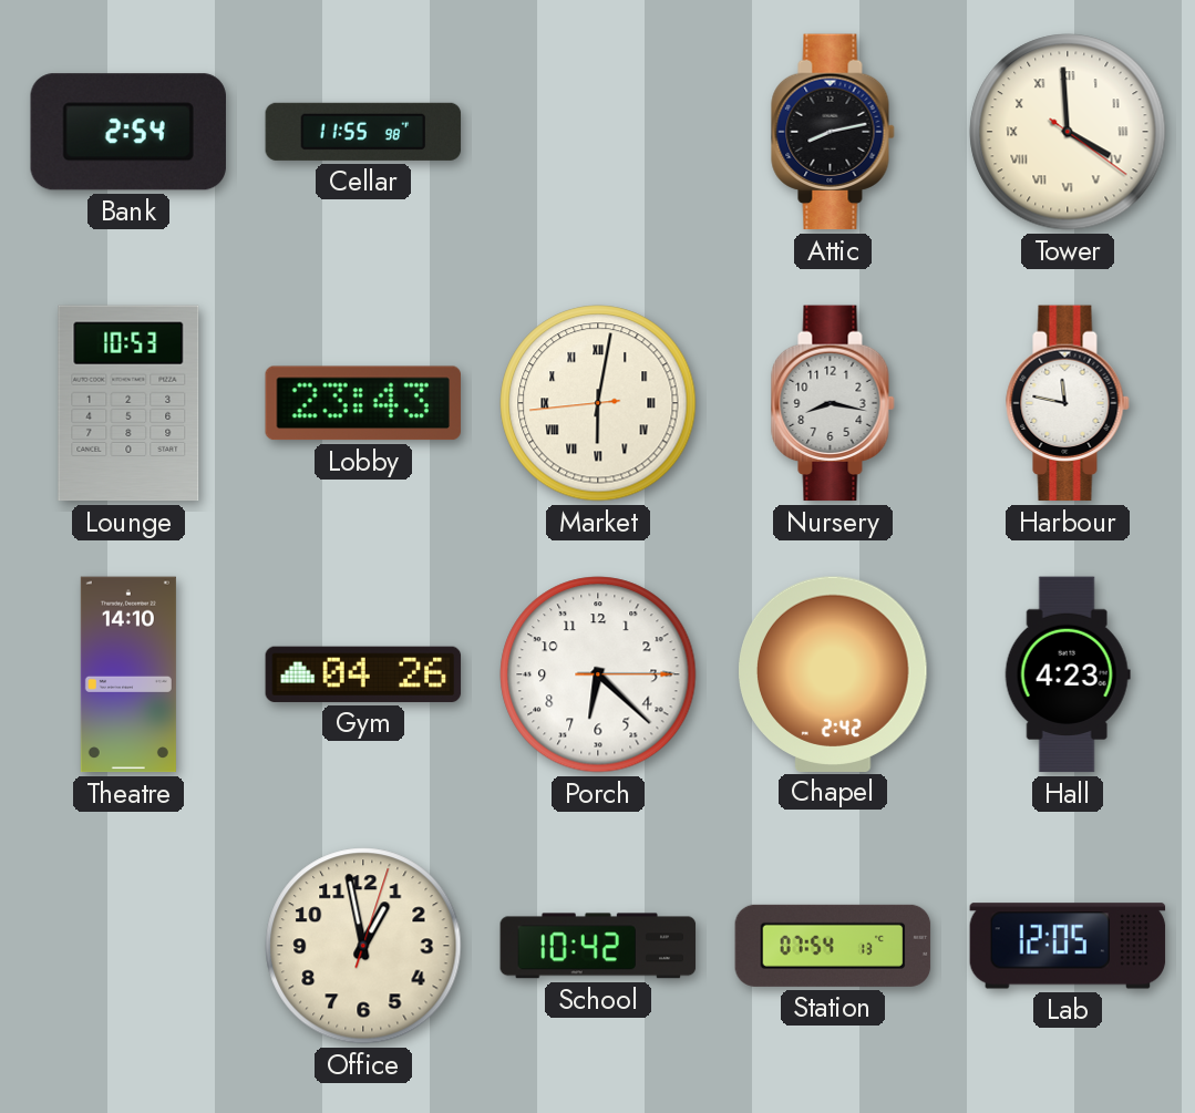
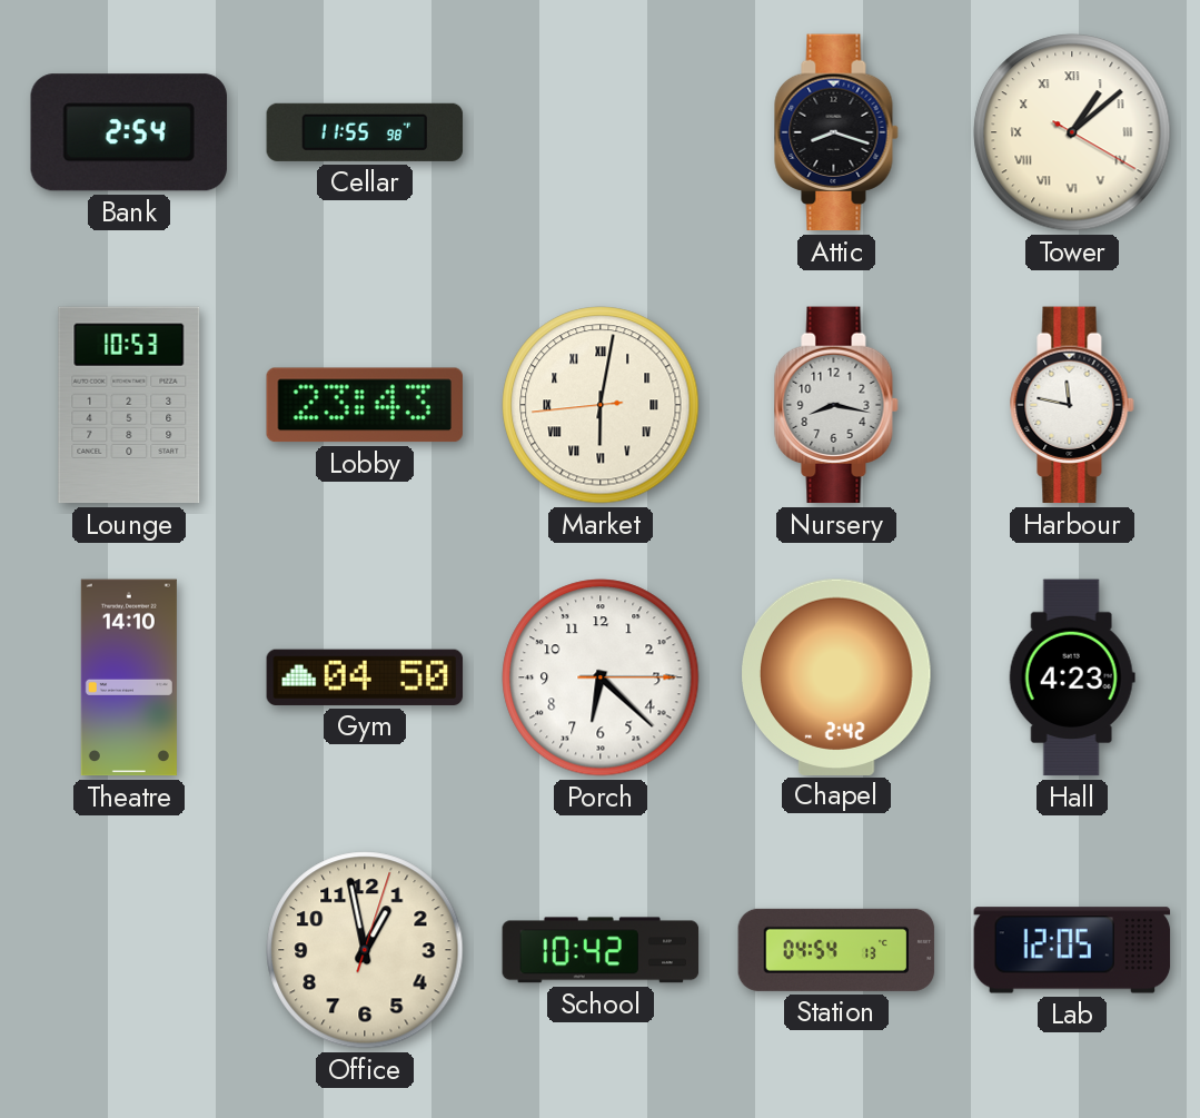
Attic: 8:13 -> 8:18 (836, 132)
Tower: 3:59 -> 1:08 (1072, 132)
Gym: 04:26 -> 04:50 (365, 677)
Station: 07:54 -> 04:54 (836, 950)
